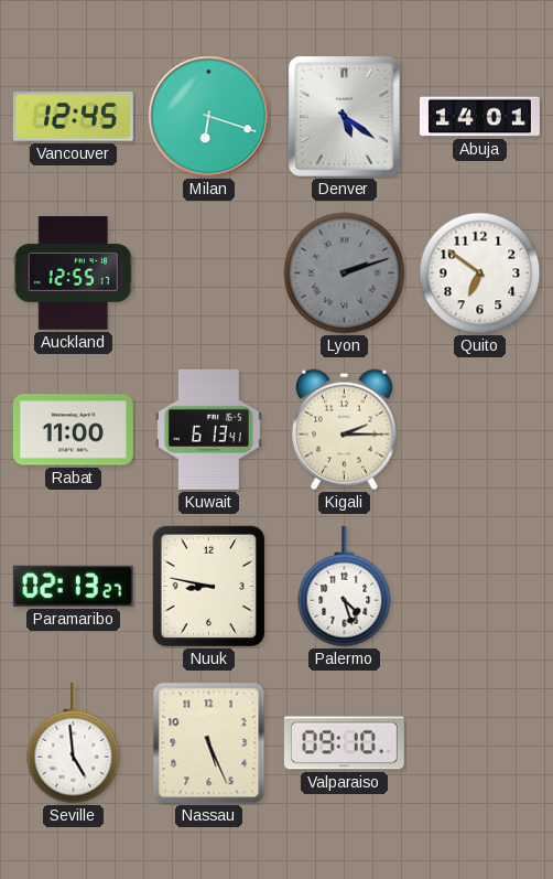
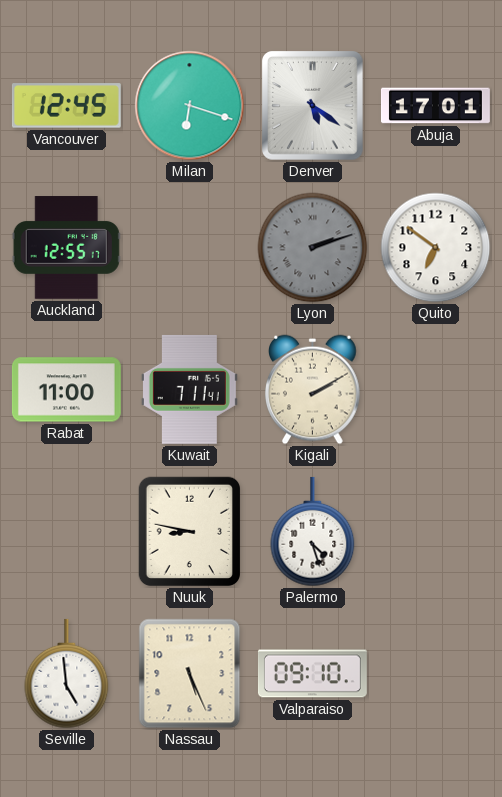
Abuja: 14:01 -> 17:01 (435, 106)
Kuwait: 6:13 -> 7:11 (189, 389)
Kigali: 2:15 -> 2:10 (313, 390)
Paramaribo: 02:13 -> none (73, 586)
